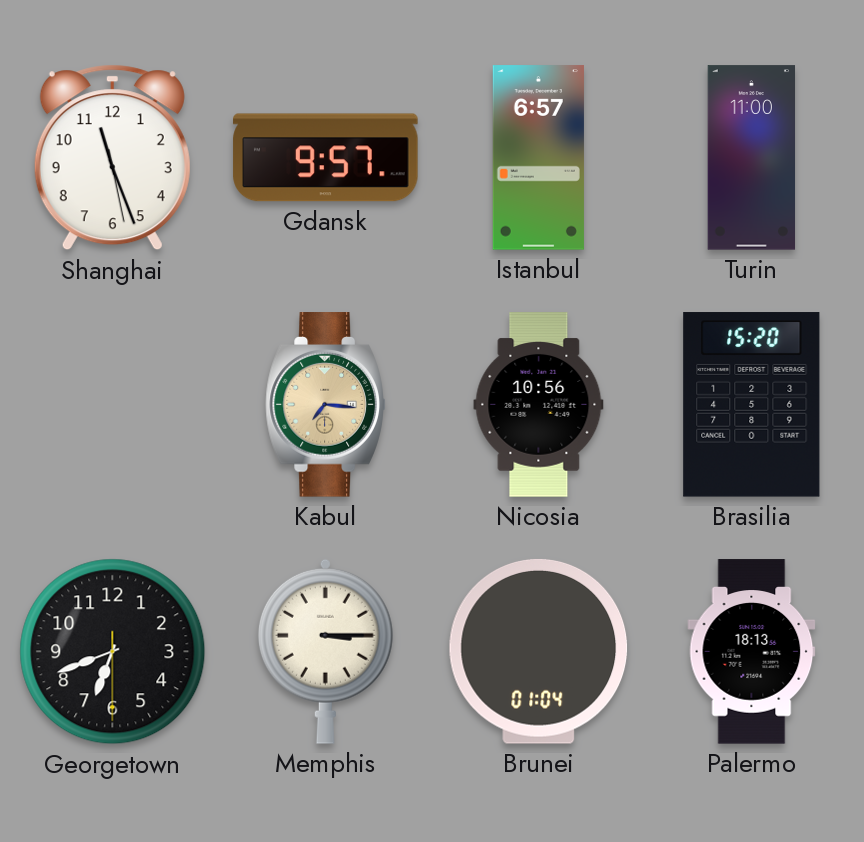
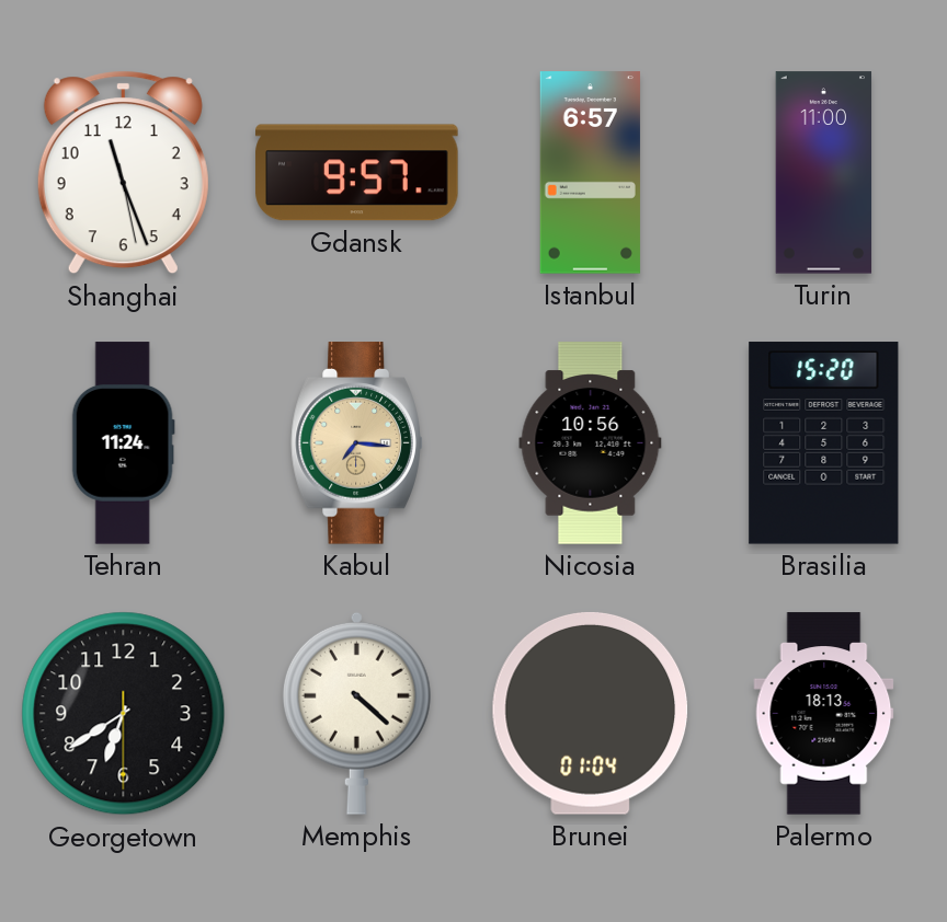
Tehran: none -> 11:24 (123, 443)
Georgetown: 6:41 -> 6:39 (124, 714)
Memphis: 3:15 -> 4:22 (356, 713)
